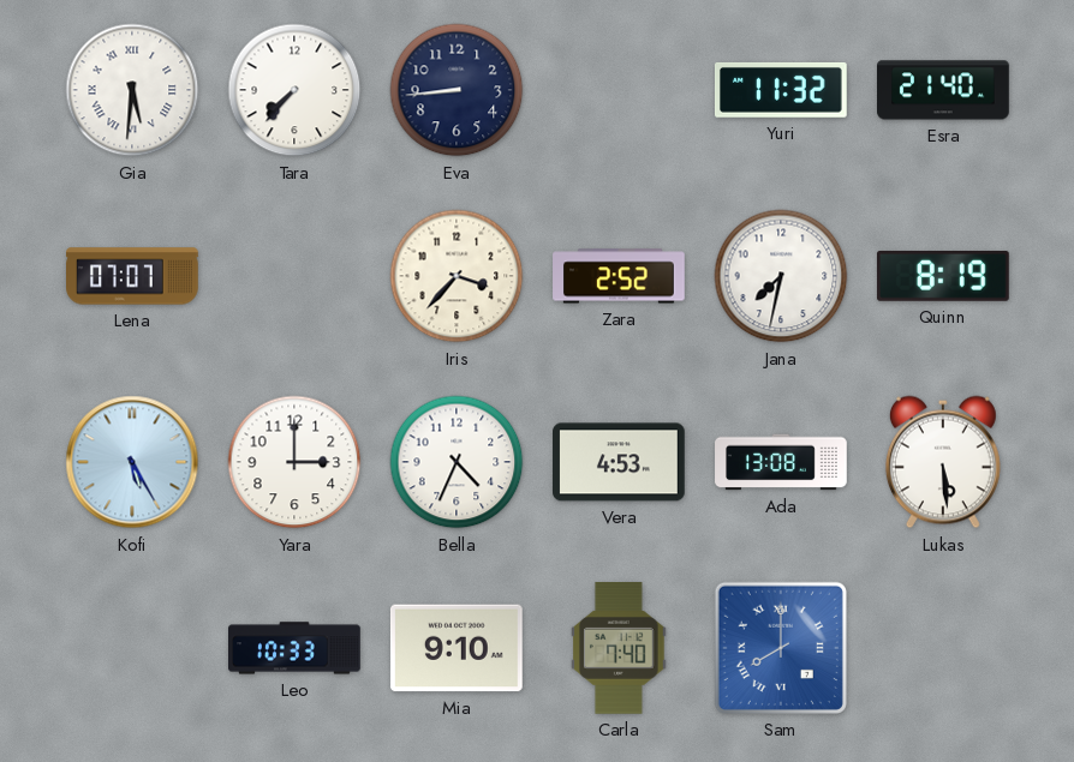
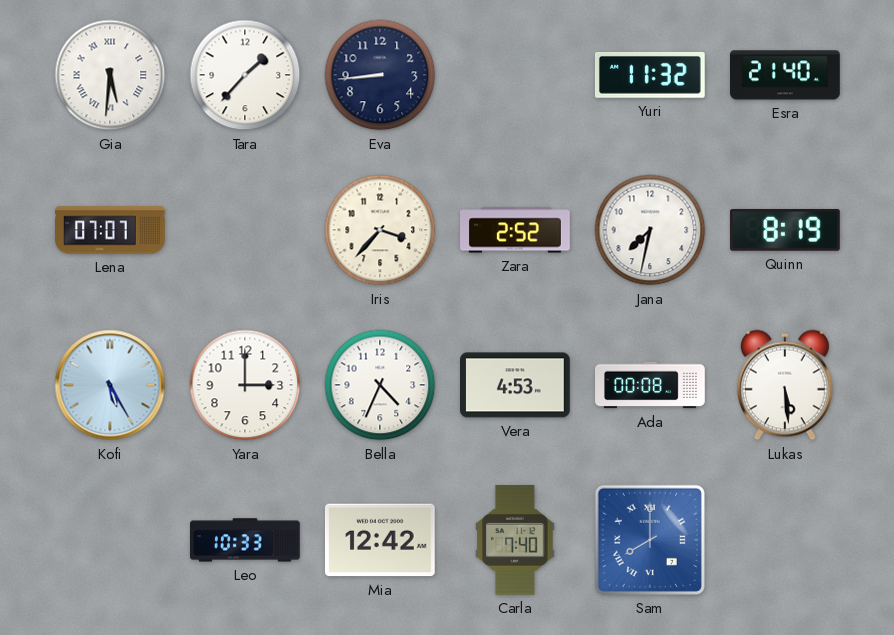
Tara: 7:37 -> 1:37 (245, 75)
Ada: 13:08 -> 00:08 (650, 385)
Mia: 9:10 -> 12:42 (380, 540)
